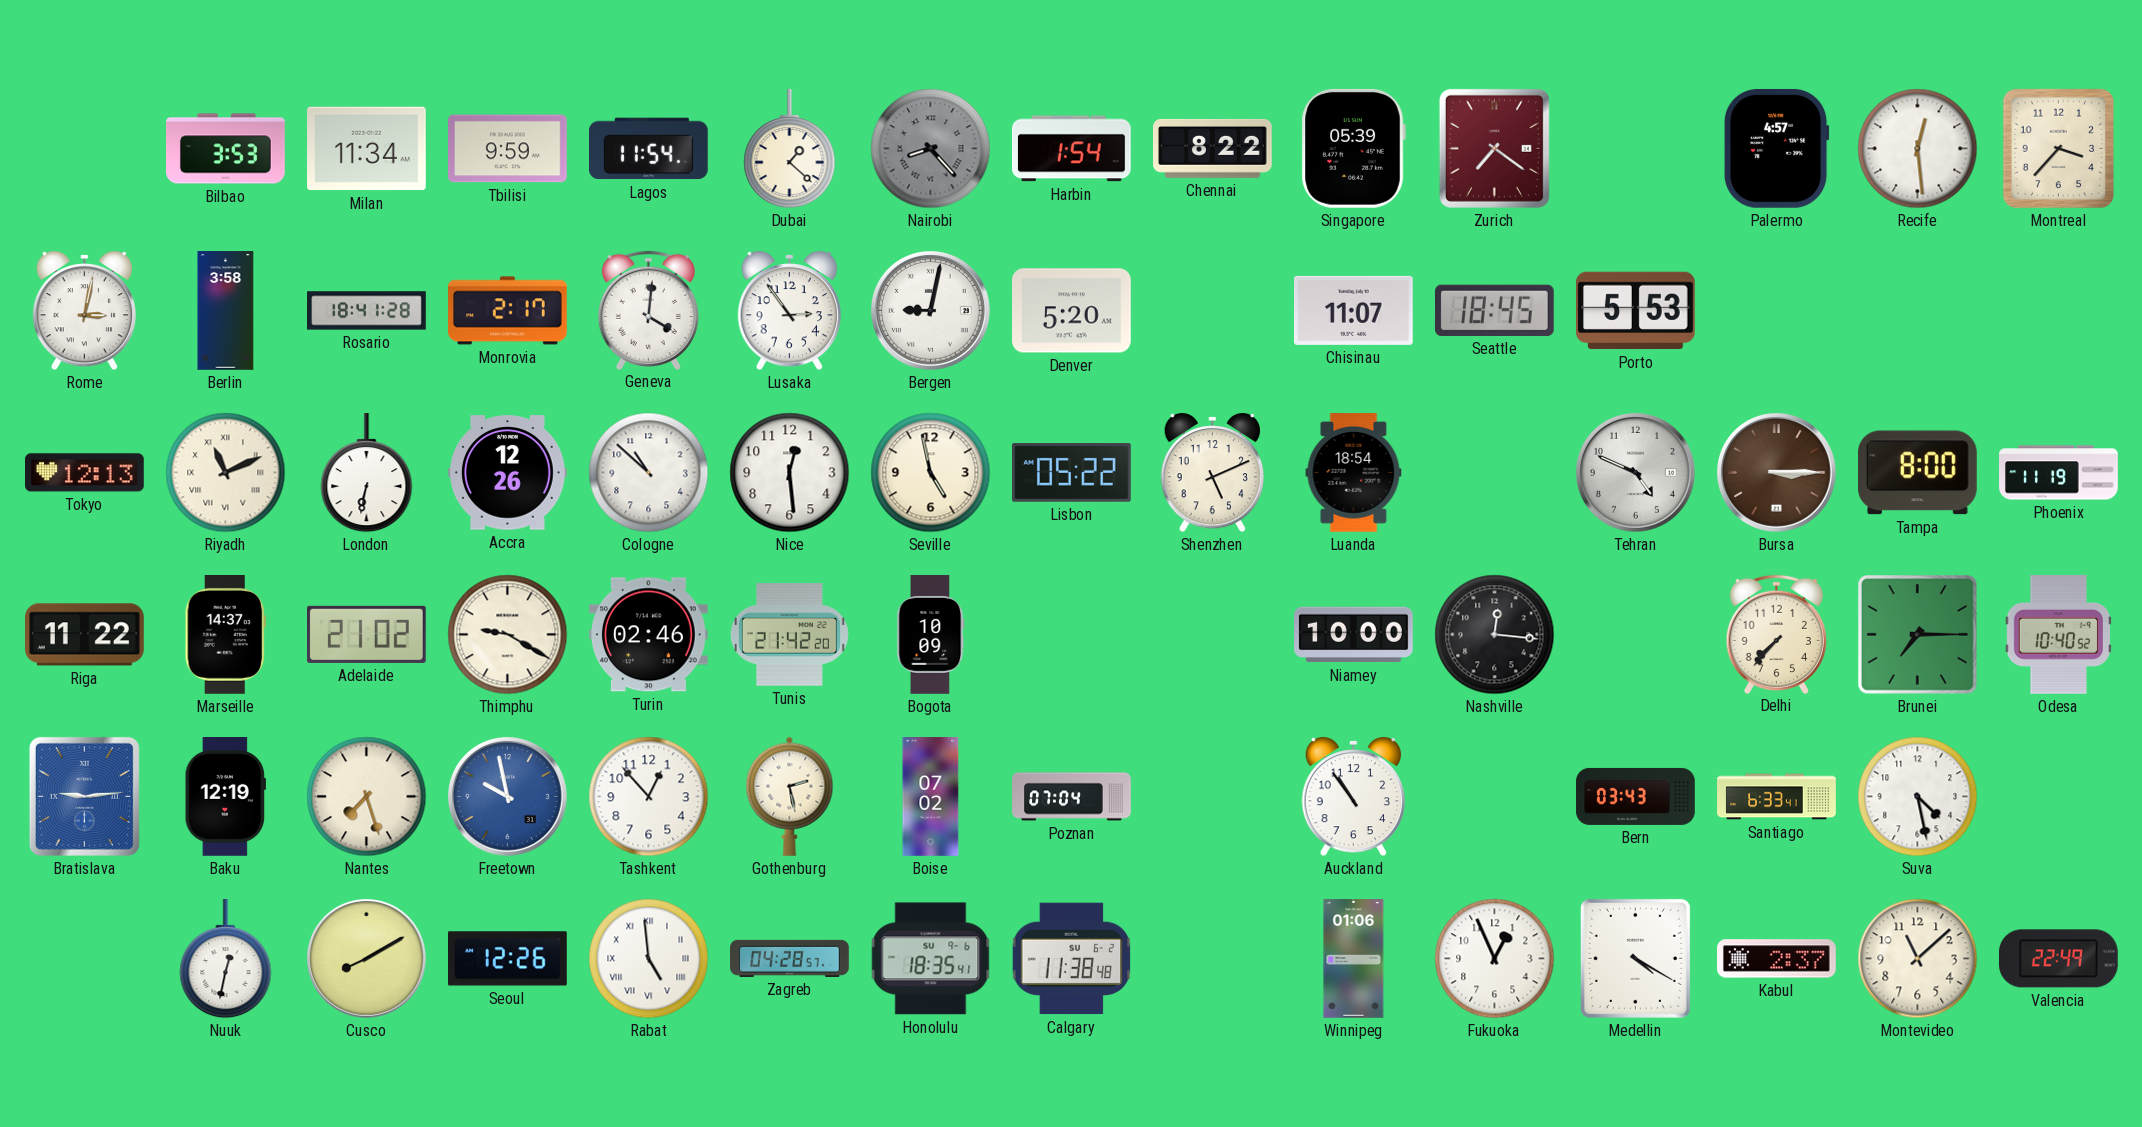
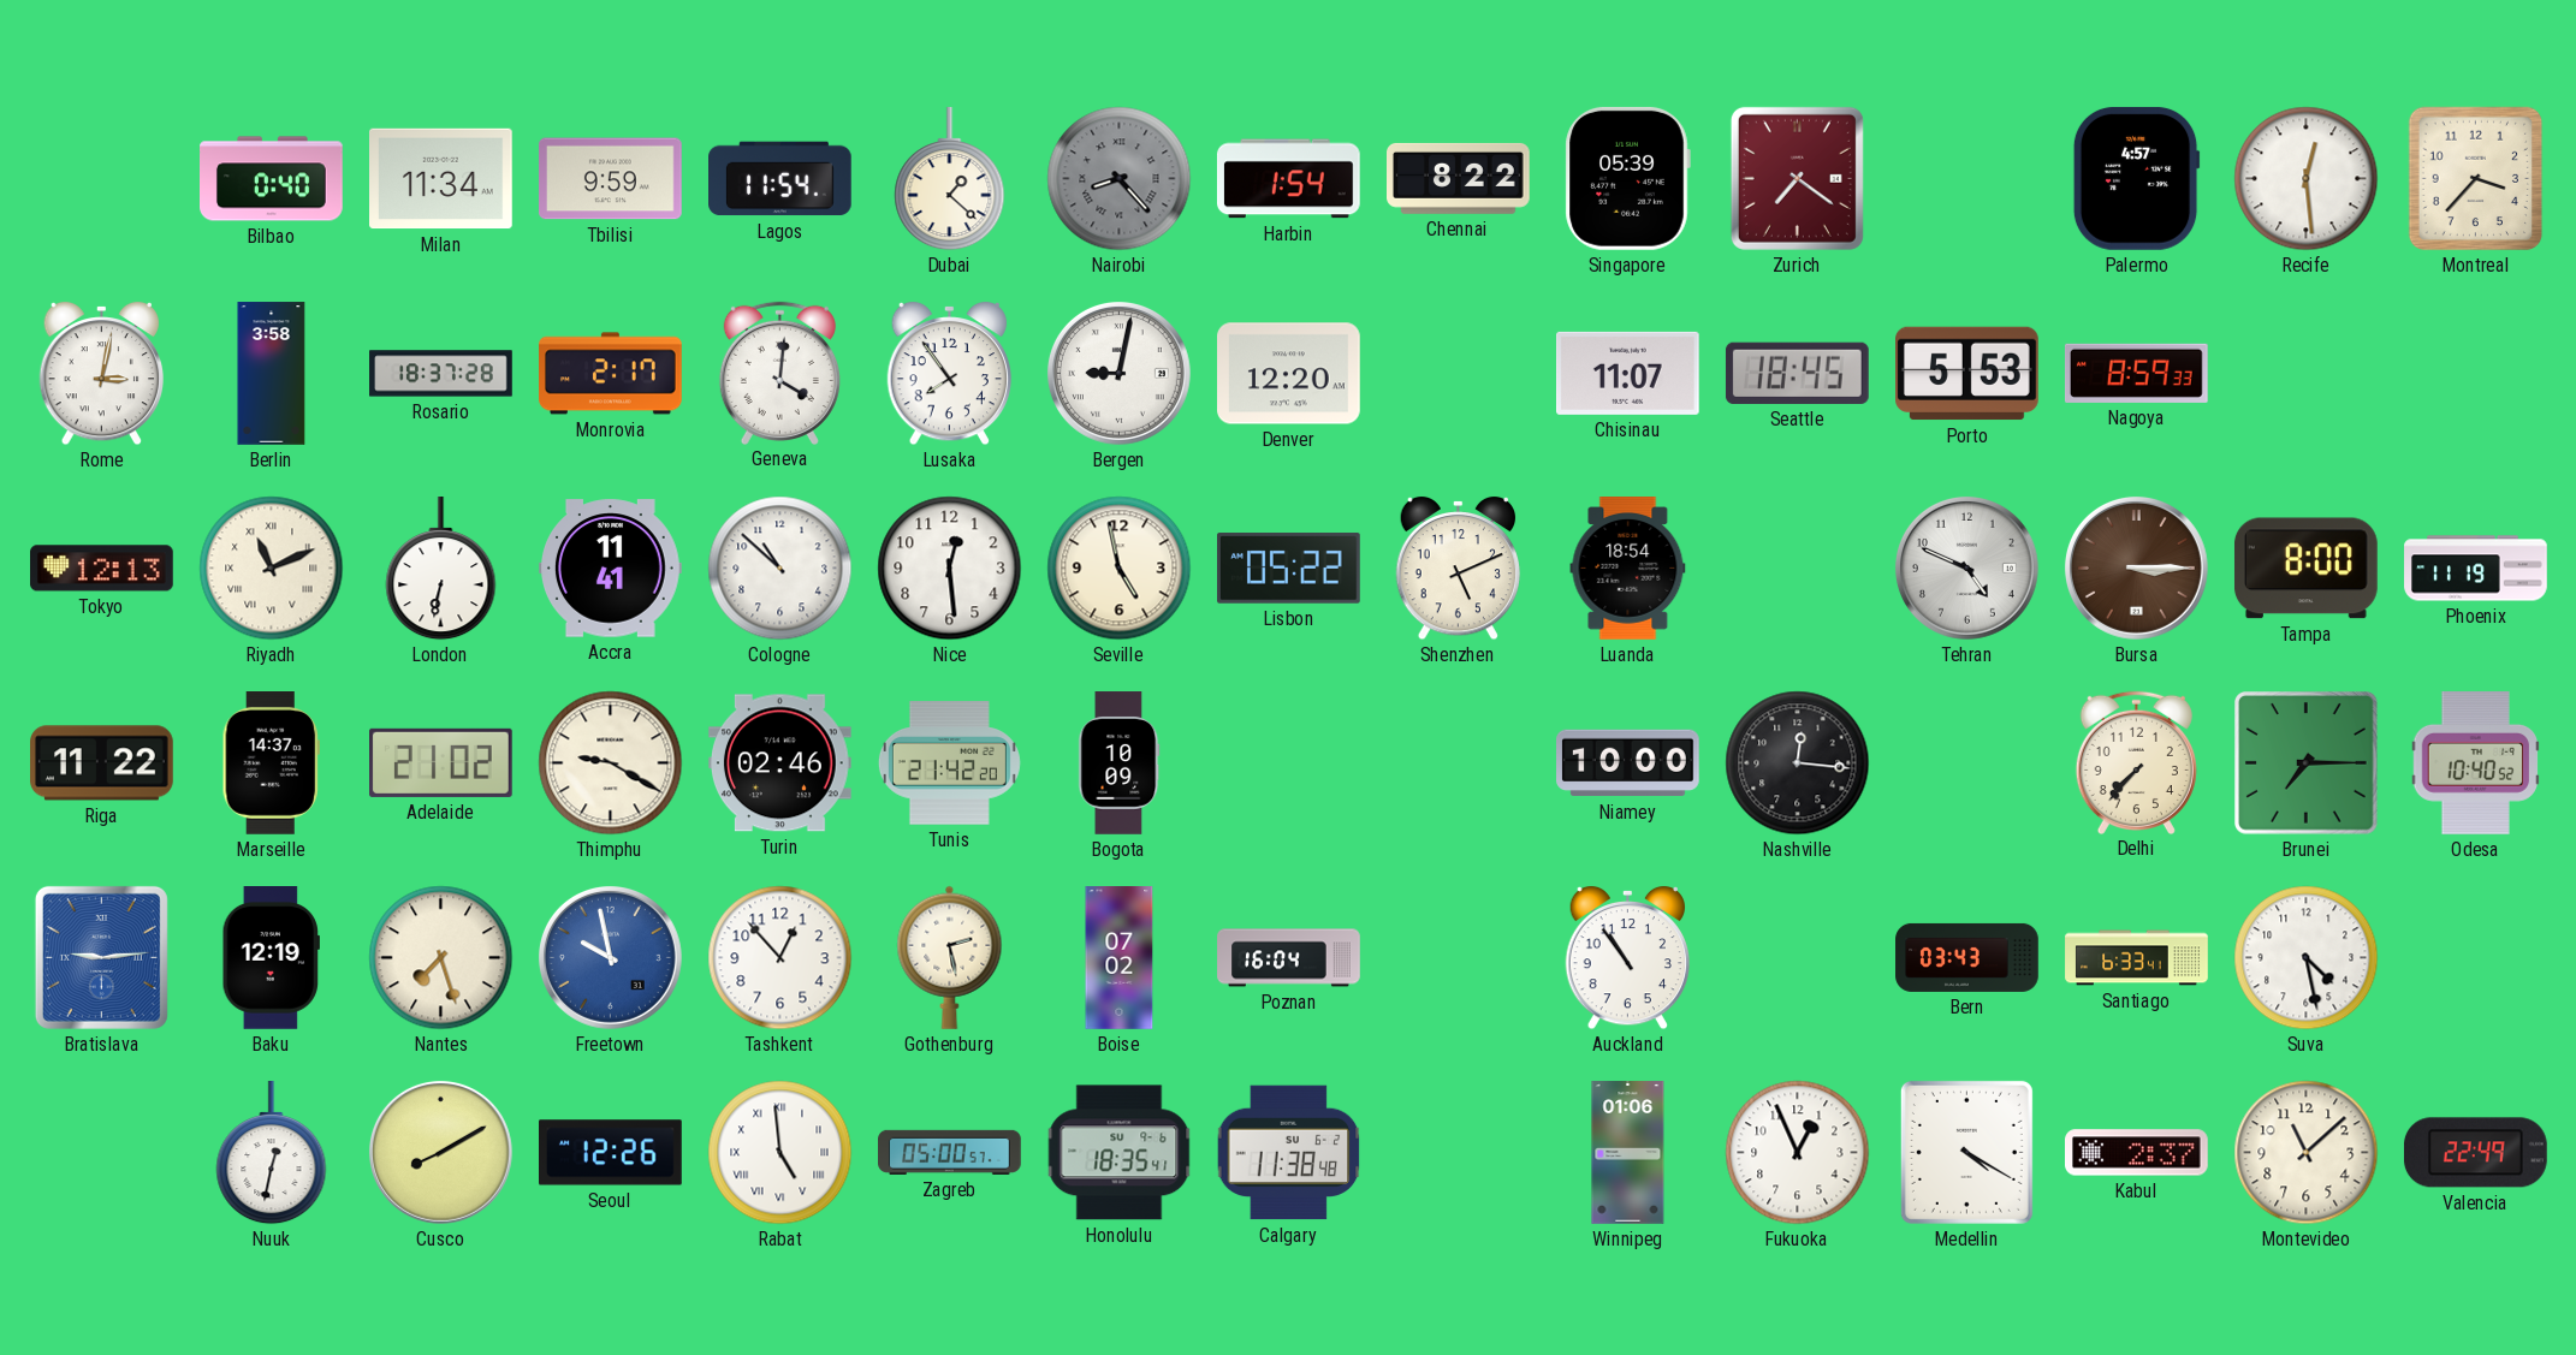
Bilbao: 3:53 -> 0:40 (272, 179)
Rosario: 18:41 -> 18:37 (441, 374)
Lusaka: 2:54 -> 7:54 (950, 374)
Denver: 5:20 -> 12:20 (1289, 374)
Nagoya: none -> 8:59 (2137, 373)
Accra: 12:26 -> 11:41 (611, 569)
Poznan: 07:04 -> 16:04 (1289, 958)
Zagreb: 04:28 -> 05:00 (950, 1152)
